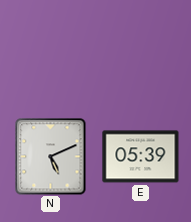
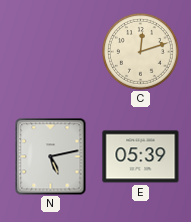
C: none -> 12:12 (140, 51)
N: 5:11 -> 5:13 (51, 157)
